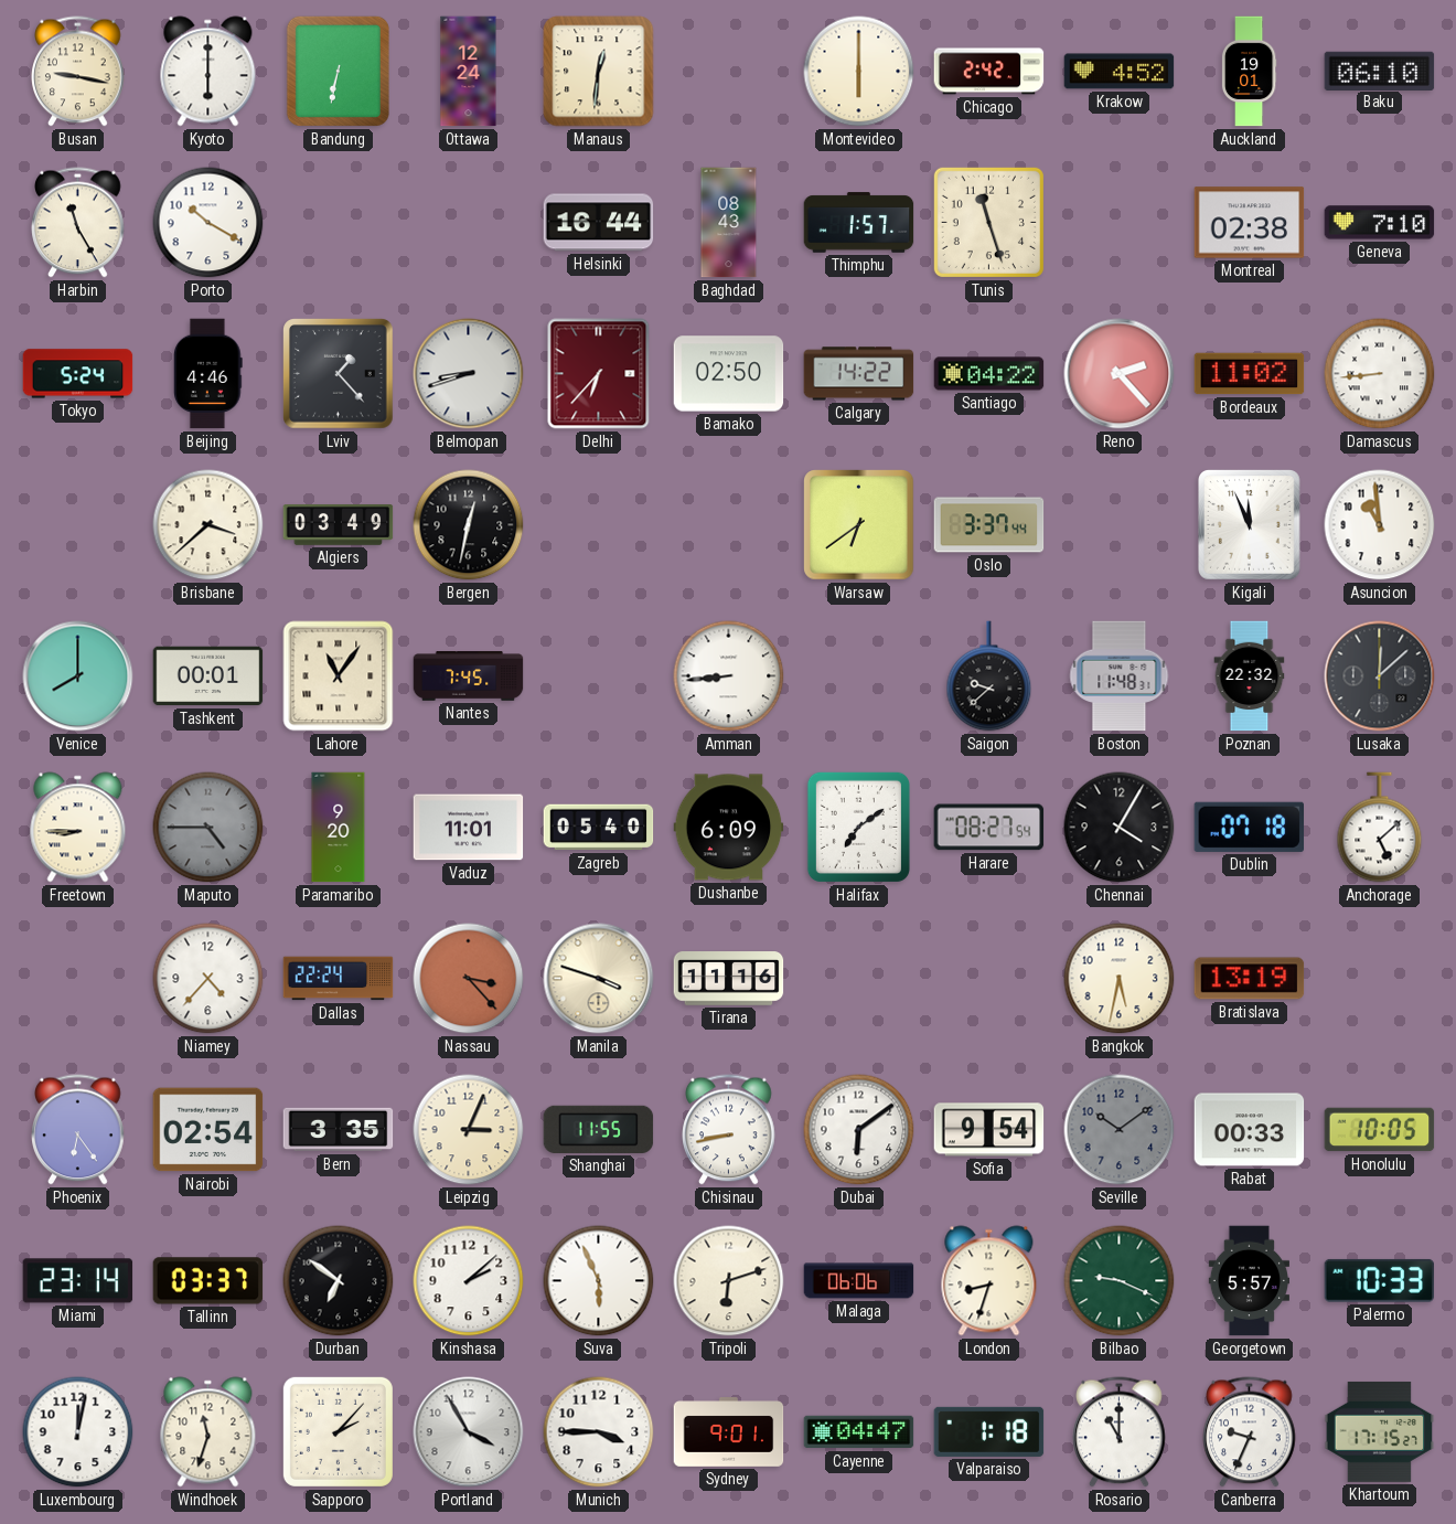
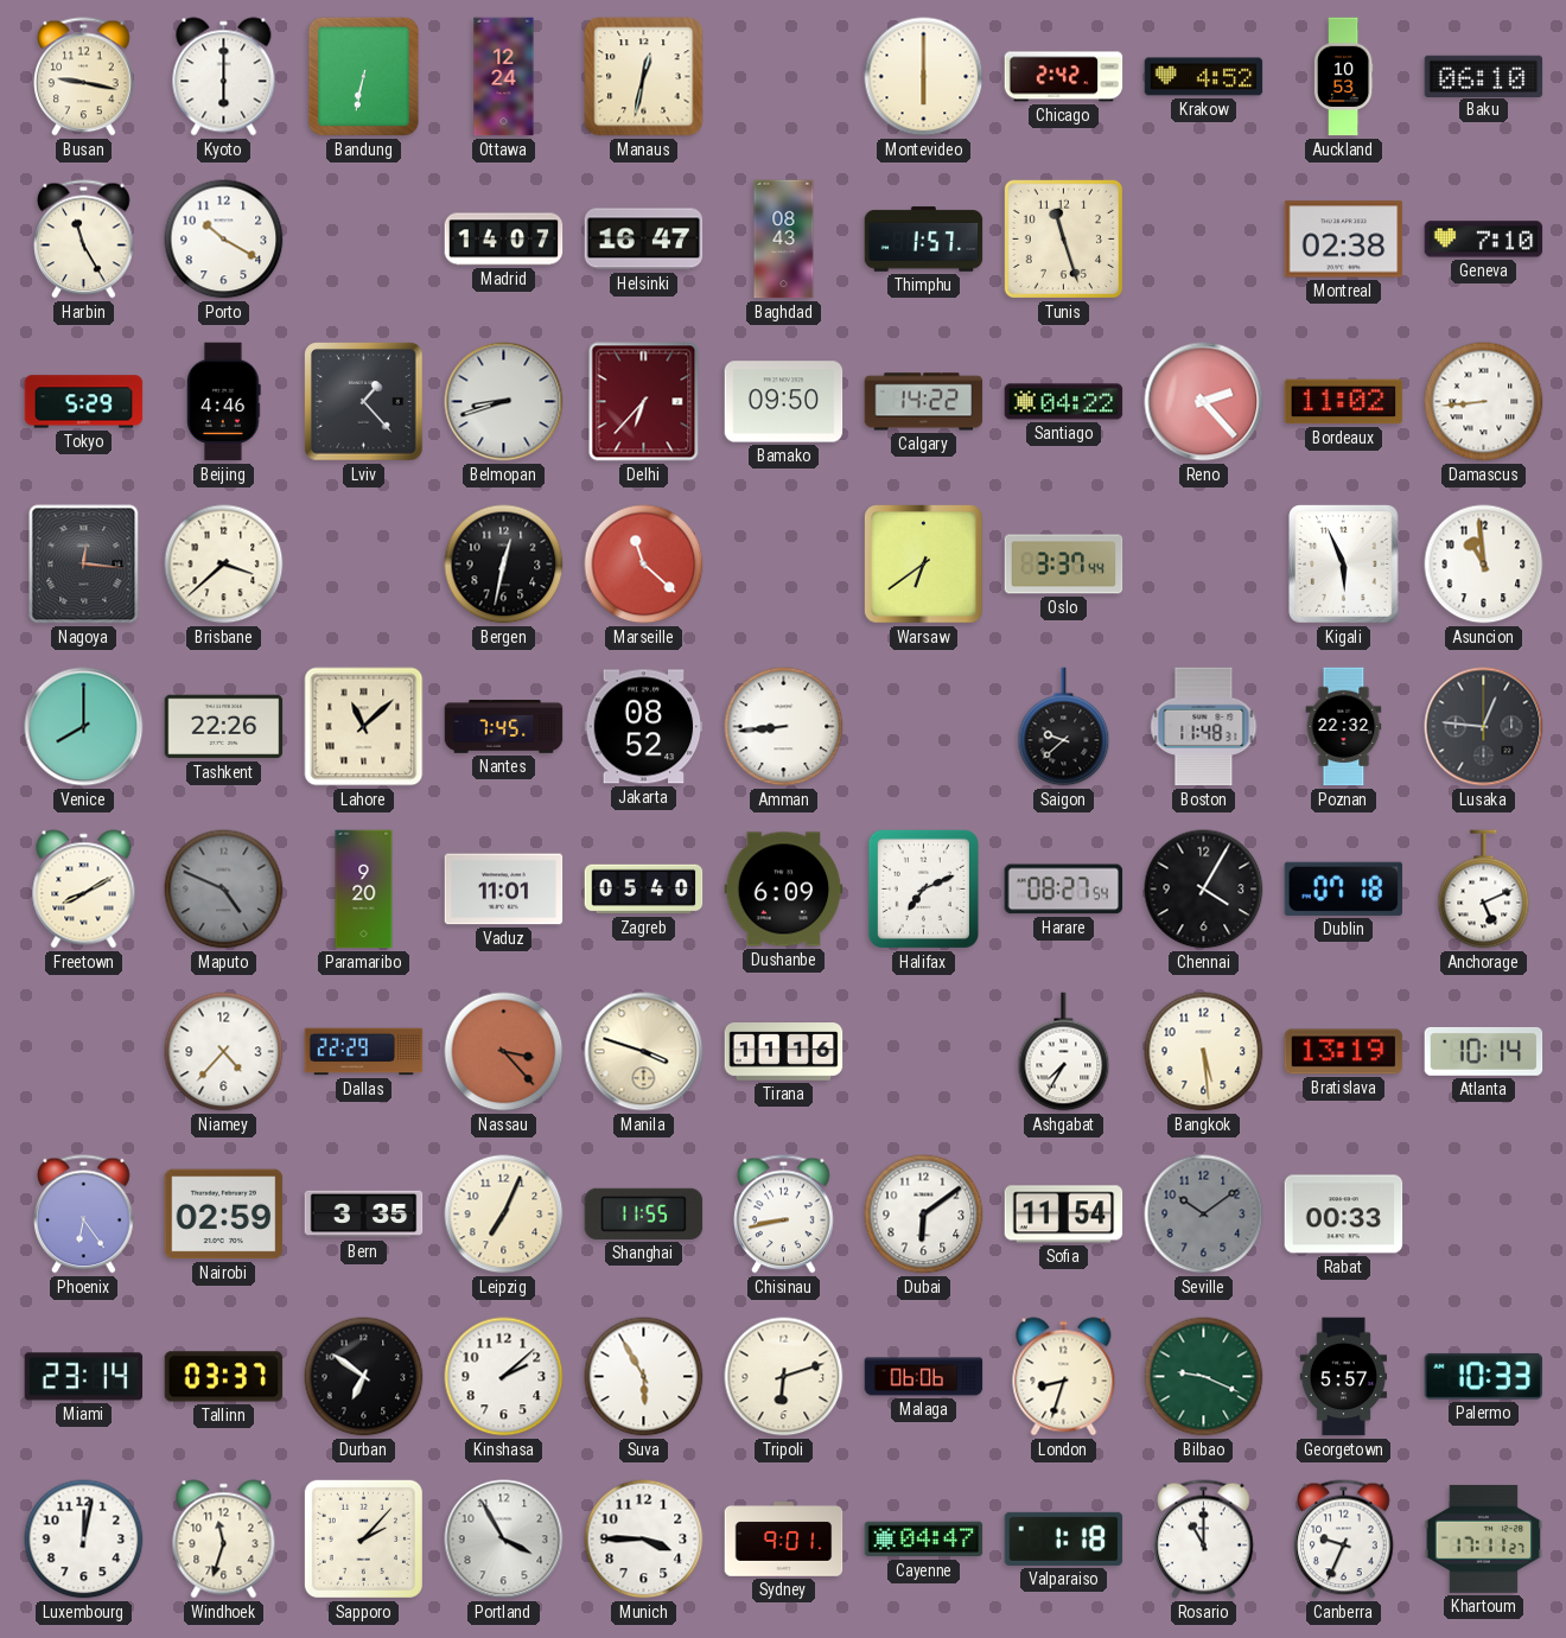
Manaus: 12:31 -> 12:32 (644, 77)
Auckland: 19:01 -> 10:53 (1343, 77)
Madrid: none -> 14:07 (504, 240)
Helsinki: 16:44 -> 16:47 (644, 240)
Tokyo: 5:24 -> 5:29 (84, 402)
Bamako: 02:50 -> 09:50 (784, 402)
Nagoya: none -> 12:16 (84, 565)
Algiers: 03:49 -> none (339, 525)
Marseille: none -> 11:22 (644, 565)
Kigali: 11:56 -> 5:56 (1344, 565)
Tashkent: 00:01 -> 22:26 (224, 727)
Lahore: 11:06 -> 11:08 (364, 727)
Jakarta: none -> 08:52 (644, 727)
Lusaka: 12:08 -> 12:46 (1484, 727)
Freetown: 8:45 -> 8:10 (84, 890)
Maputo: 4:45 -> 4:49 (224, 890)
Halifax: 7:09 -> 7:11 (923, 888)
Anchorage: 5:08 -> 5:11 (1484, 890)
Dallas: 22:24 -> 22:29 (364, 1052)
Ashgabat: none -> 7:35 (1064, 1052)
Bangkok: 5:32 -> 5:29 (1204, 1052)
Atlanta: none -> 10:14 (1484, 1051)
Nairobi: 02:54 -> 02:59 (224, 1215)
Leipzig: 3:04 -> 7:04 (504, 1215)
Sofia: 9:54 -> 11:54 (1064, 1215)
Honolulu: 10:05 -> none (1380, 1130)
Suva: 5:56 -> 5:55 (644, 1377)
Khartoum: 17:15 -> 17:11 (1484, 1538)
